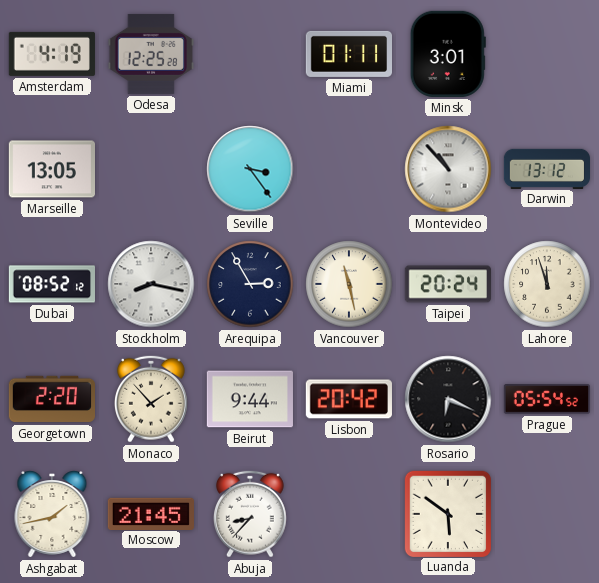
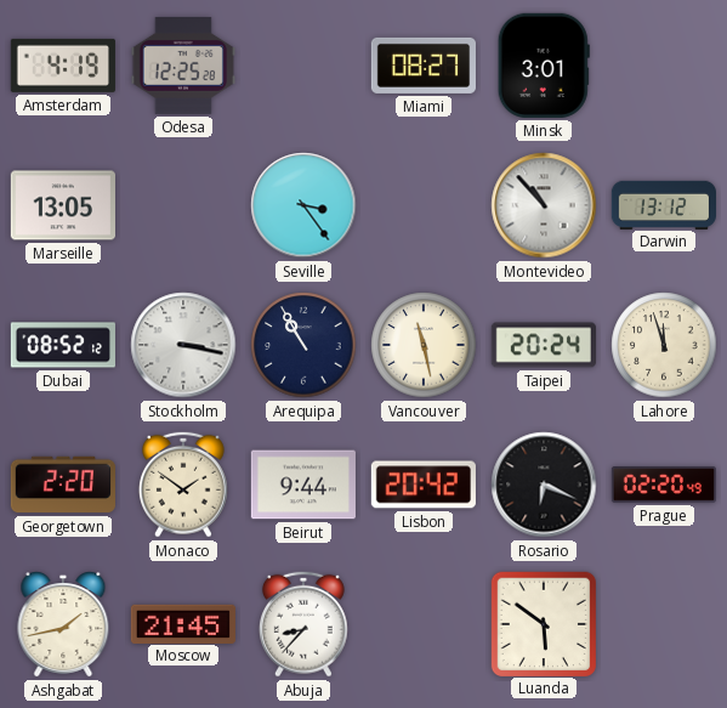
Miami: 01:11 -> 08:27 (422, 66)
Stockholm: 8:17 -> 3:17 (183, 345)
Arequipa: 2:55 -> 10:55 (303, 345)
Monaco: 1:53 -> 1:51 (183, 485)
Prague: 05:54 -> 02:20 (663, 486)
